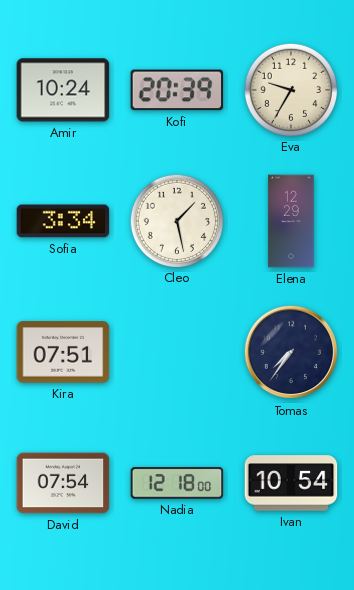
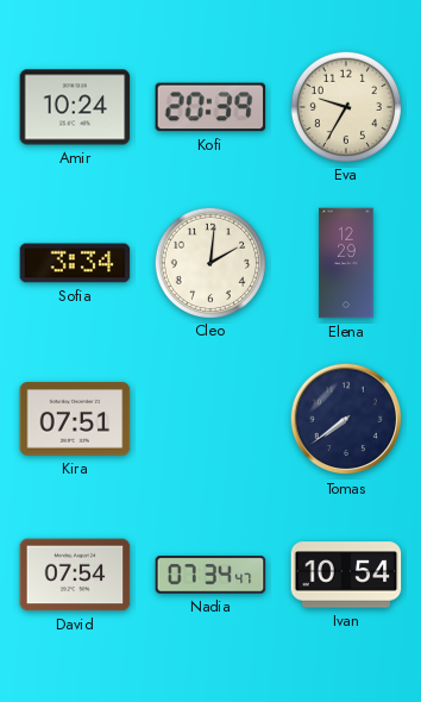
Cleo: 1:28 -> 2:01 (209, 262)
Tomas: 7:36 -> 7:39 (346, 419)
Nadia: 12:18 -> 07:34 (211, 575)
